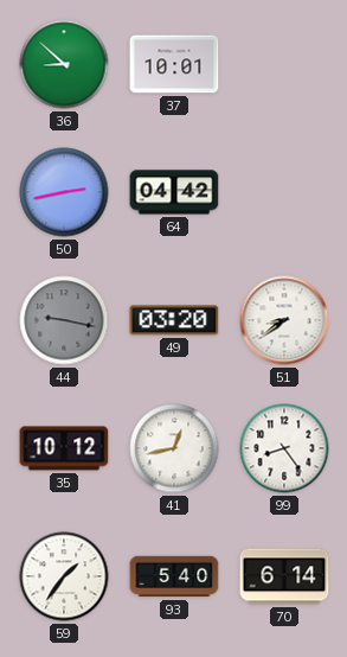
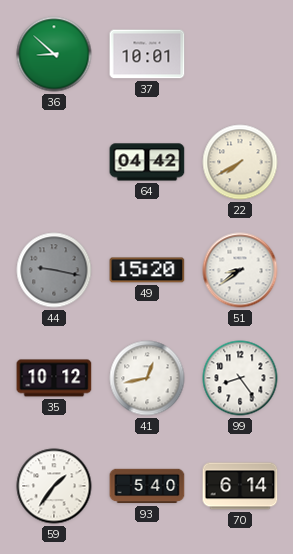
50: 2:43 -> none (64, 192)
22: none -> 7:40 (240, 162)
49: 03:20 -> 15:20 (147, 270)
